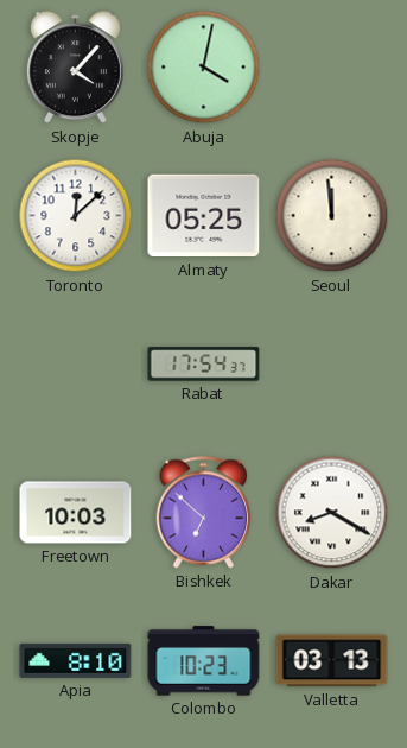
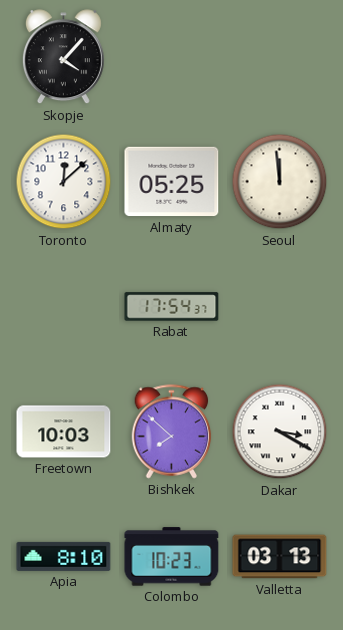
Abuja: 4:02 -> none (204, 68)
Bishkek: 6:52 -> 7:52 (172, 432)
Dakar: 8:20 -> 3:20 (280, 432)
